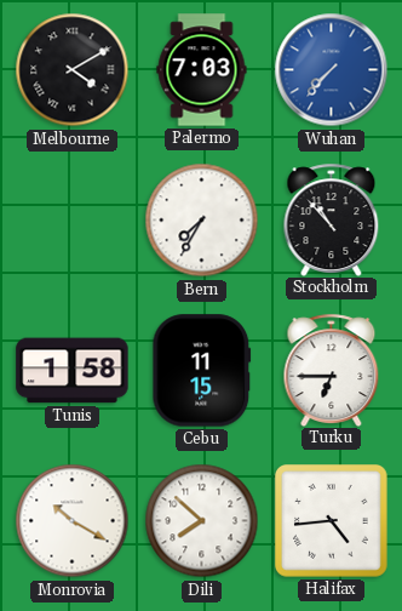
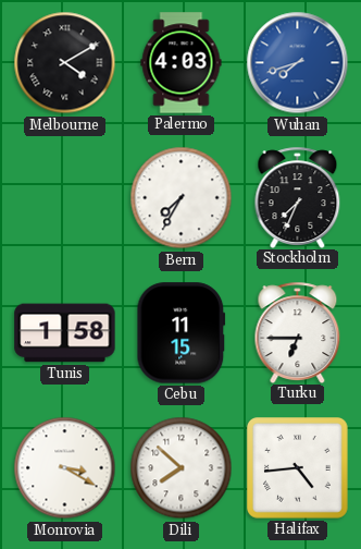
Palermo: 7:03 -> 4:03 (182, 63)
Wuhan: 7:37 -> 7:42 (298, 63)
Stockholm: 10:53 -> 7:34 (298, 197)
Monrovia: 10:20 -> 3:20 (65, 468)
